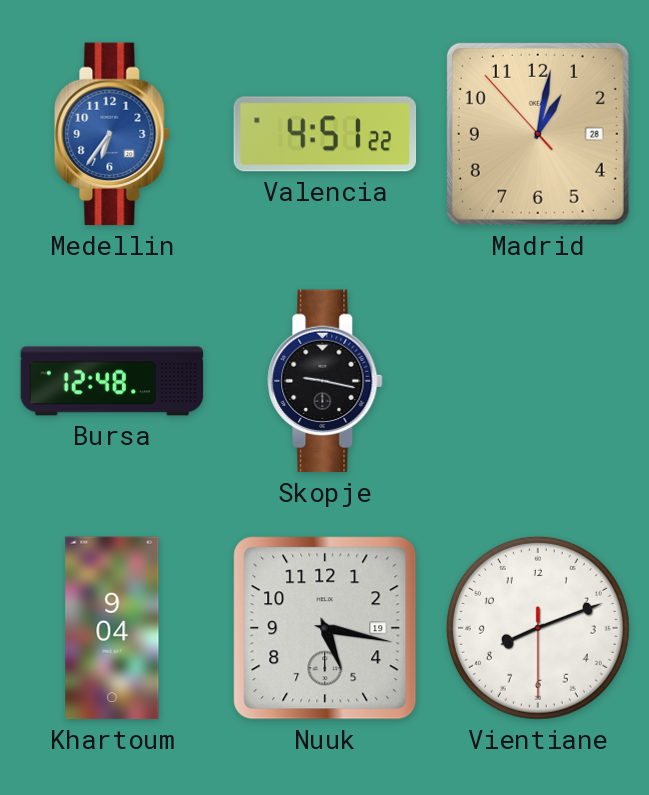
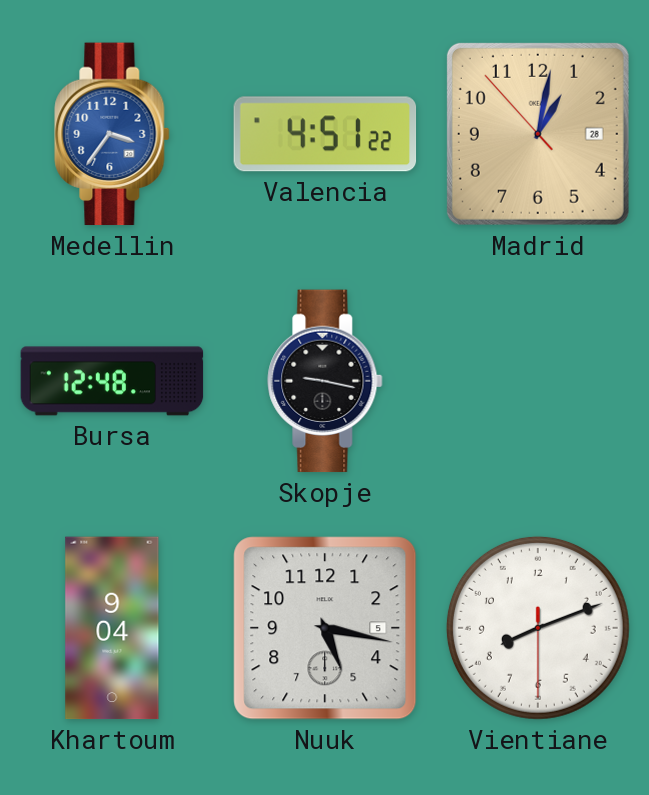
Medellin: 6:36 -> 3:36 (112, 134)
Nuuk date: 19 -> 5 (325, 628)
